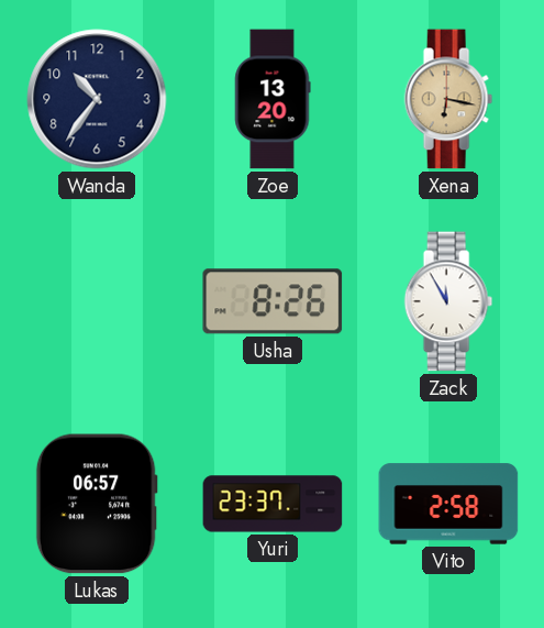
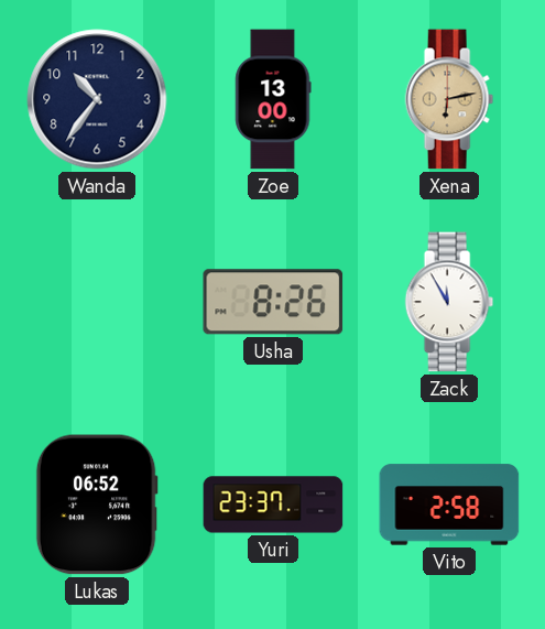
Zoe: 13:20 -> 13:00 (273, 99)
Xena: 6:17 -> 6:13 (449, 99)
Lukas: 06:57 -> 06:52 (97, 505)
